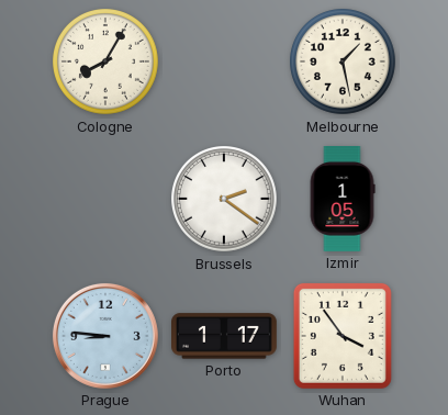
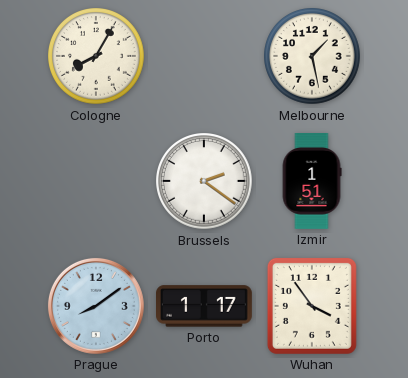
Izmir: 1:05 -> 1:51 (312, 182)
Prague: 8:46 -> 8:09 (96, 306)
